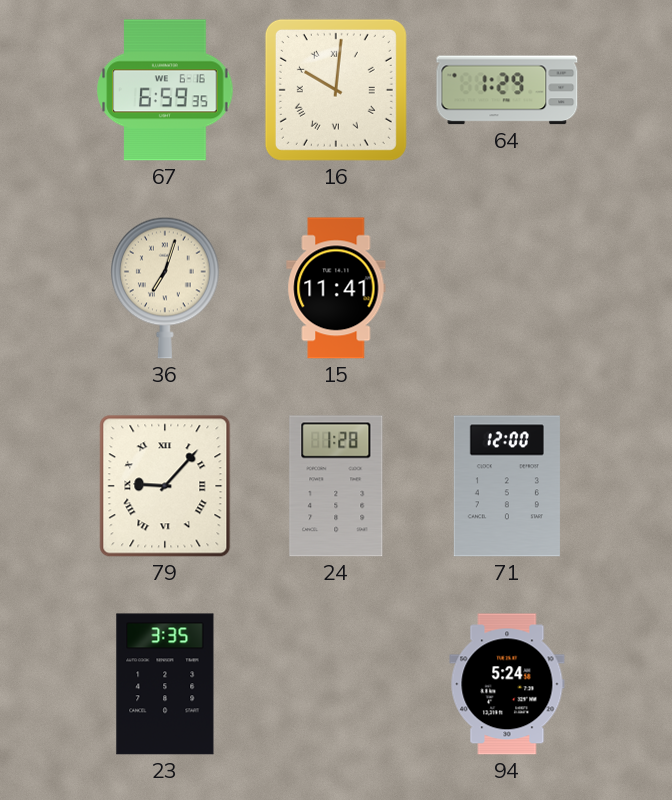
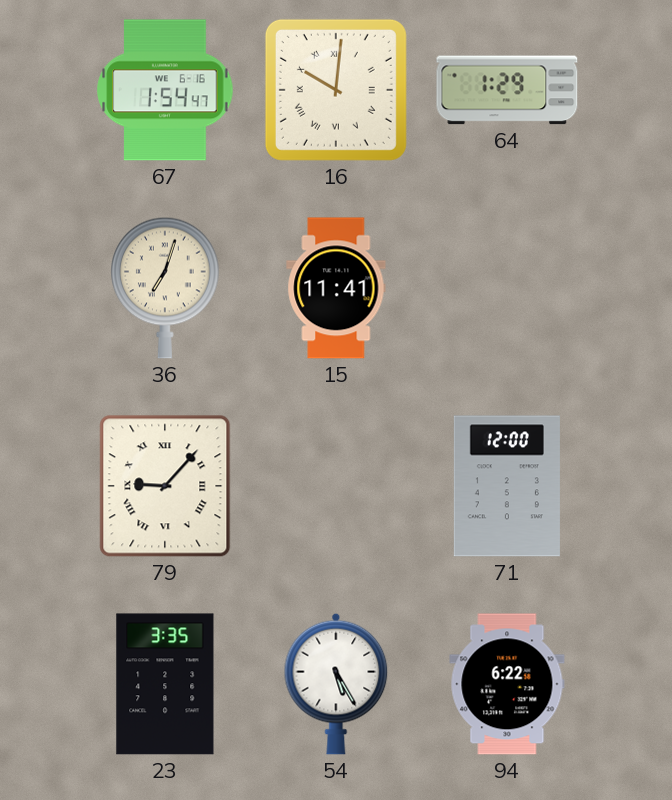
67: 6:59 -> 1:54 (165, 90)
24: 1:28 -> none (336, 486)
54: none -> 5:25 (336, 684)
94: 5:24 -> 6:22 (507, 684)
